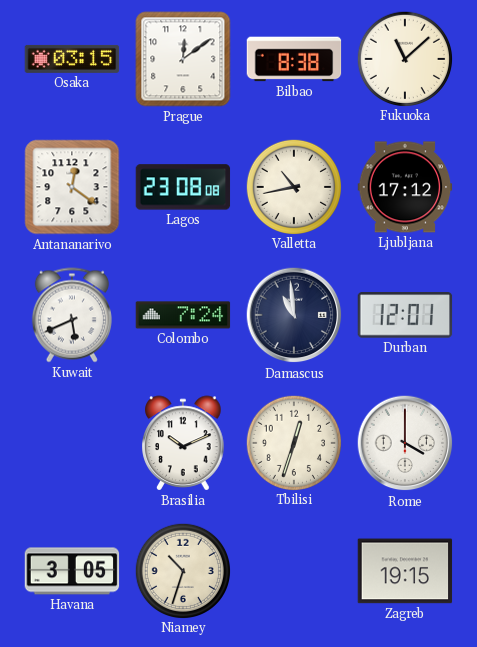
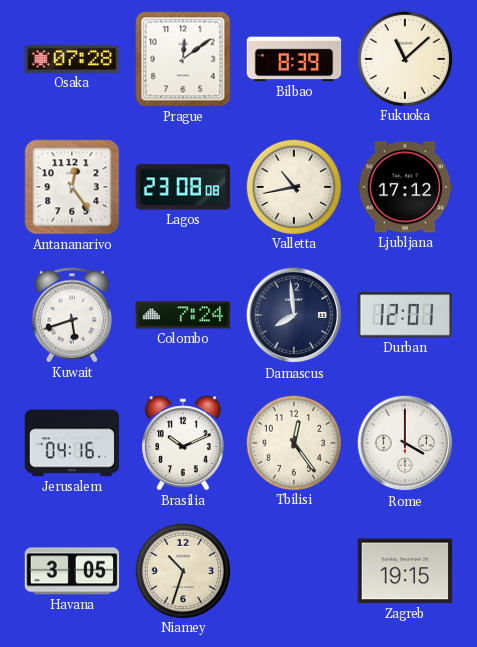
Osaka: 03:15 -> 07:28 (72, 59)
Bilbao: 8:38 -> 8:39 (294, 59)
Antananarivo: 12:21 -> 12:24 (72, 187)
Kuwait: 5:41 -> 5:42 (72, 315)
Damascus: 10:59 -> 7:59 (294, 315)
Jerusalem: none -> 04:16 (72, 443)
Tbilisi: 12:33 -> 12:24 (293, 442)
